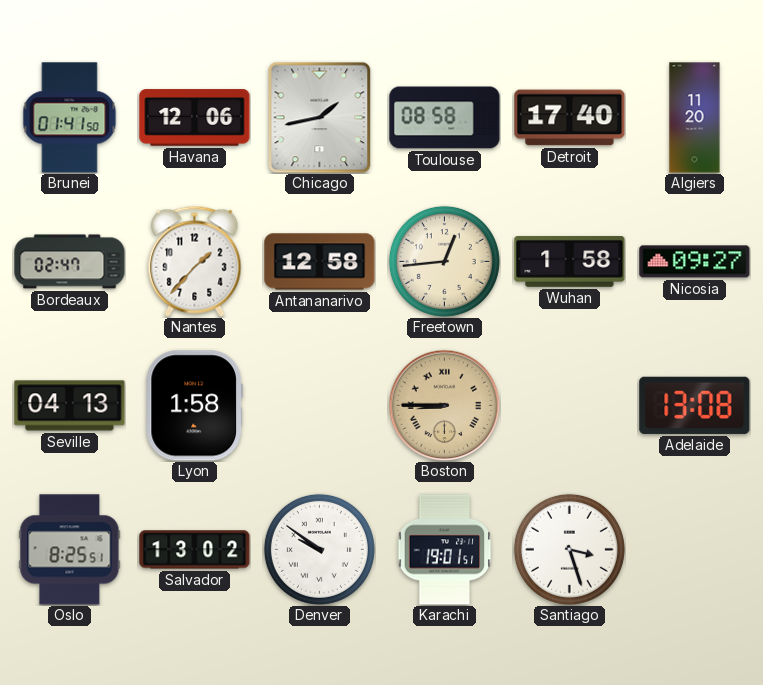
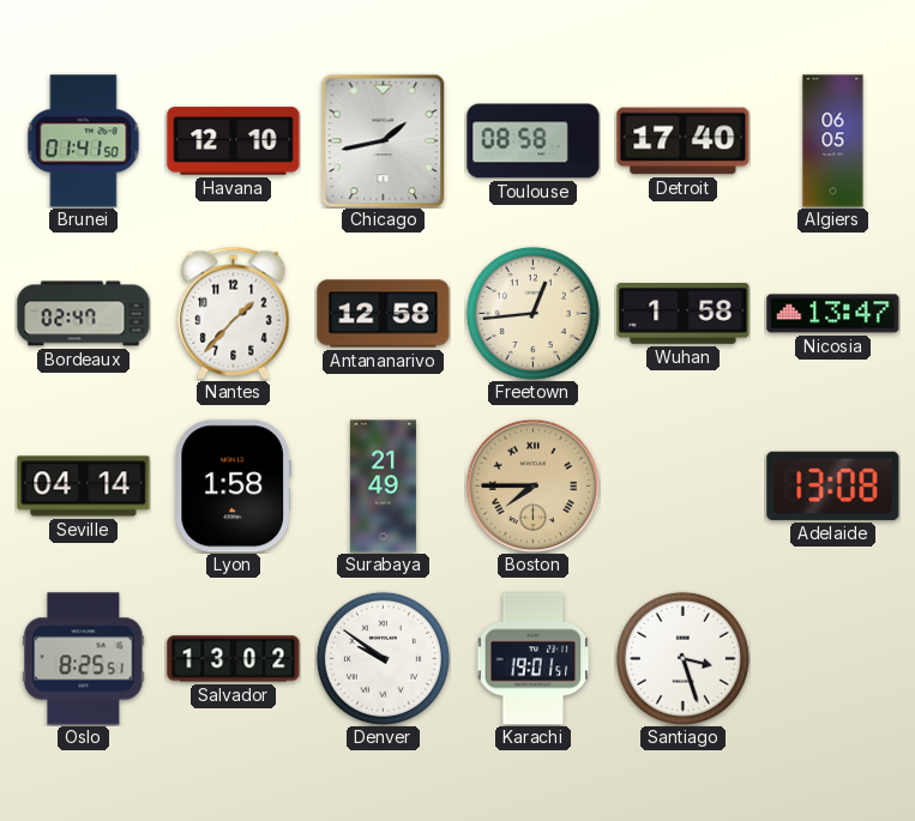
Havana: 12:06 -> 12:10 (234, 141)
Algiers: 11:20 -> 06:05 (833, 141)
Nicosia: 09:27 -> 13:47 (833, 314)
Seville: 04:13 -> 04:14 (84, 487)
Surabaya: none -> 21:49 (383, 487)
Boston: 8:45 -> 7:45 (532, 485)
